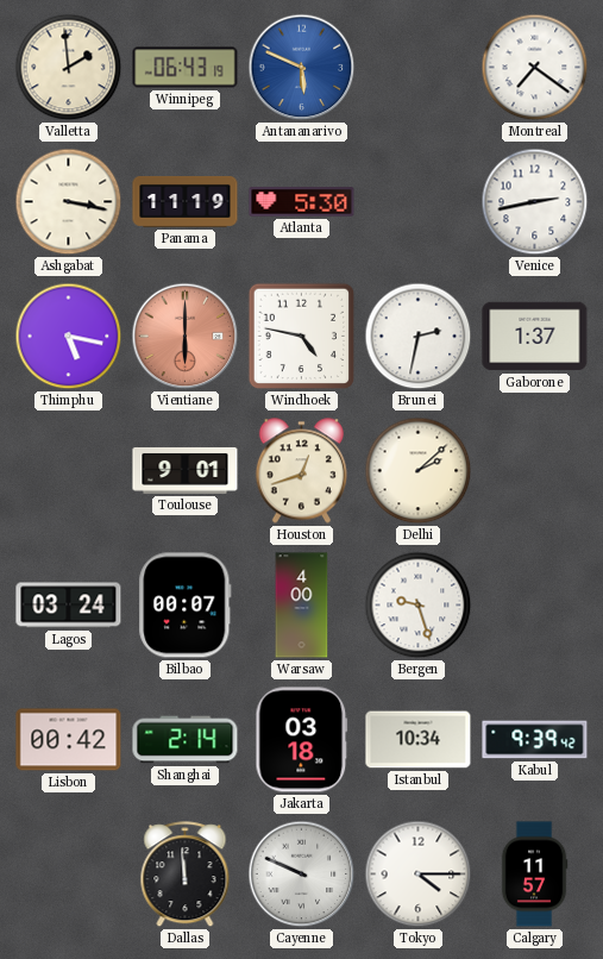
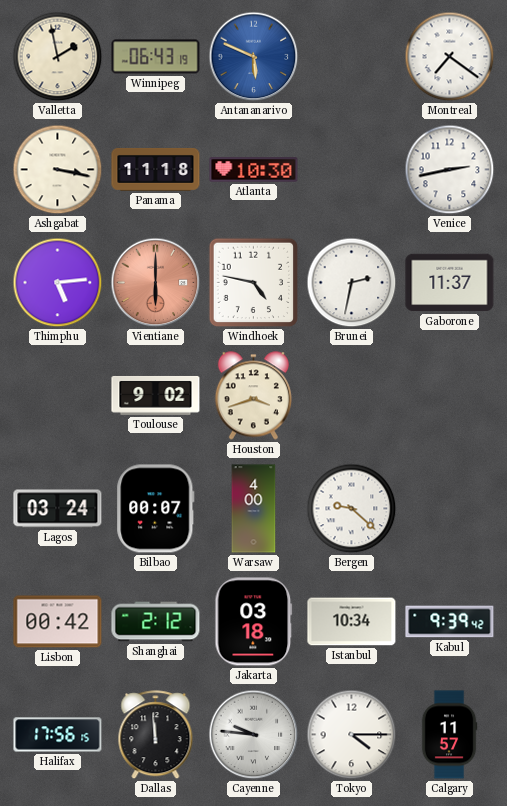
Valletta: 1:59 -> 1:58 (58, 57)
Panama: 11:19 -> 11:18 (156, 170)
Atlanta: 5:30 -> 10:30 (254, 170)
Thimphu: 5:17 -> 5:14 (58, 283)
Gaborone: 1:37 -> 11:37 (450, 283)
Toulouse: 9:01 -> 9:02 (156, 395)
Houston: 12:42 -> 3:42 (253, 396)
Delhi: 2:08 -> none (419, 471)
Bergen: 9:27 -> 9:22 (352, 509)
Shanghai: 2:14 -> 2:12 (156, 622)
Halifax: none -> 17:56 (58, 735)
Cayenne: 9:49 -> 9:46 (254, 735)
